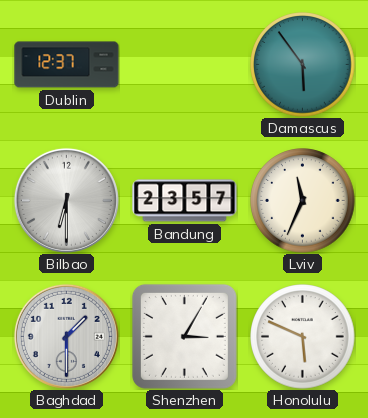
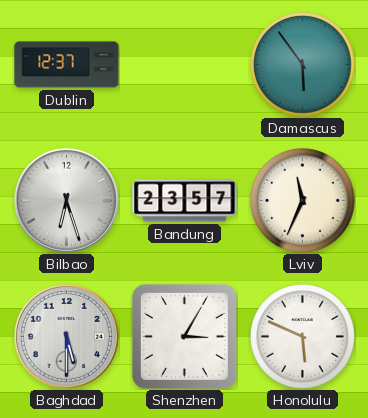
Bilbao: 6:30 -> 6:27 (66, 200)
Baghdad: 1:30 -> 5:30 (66, 336)
